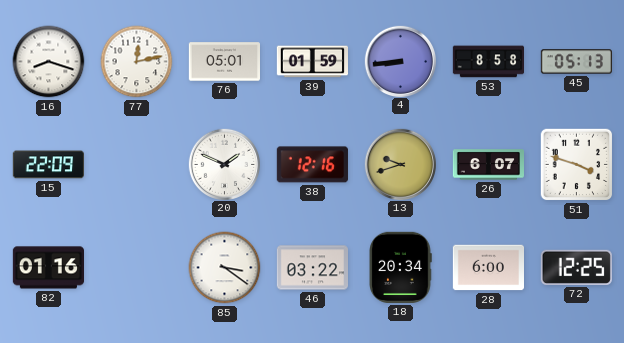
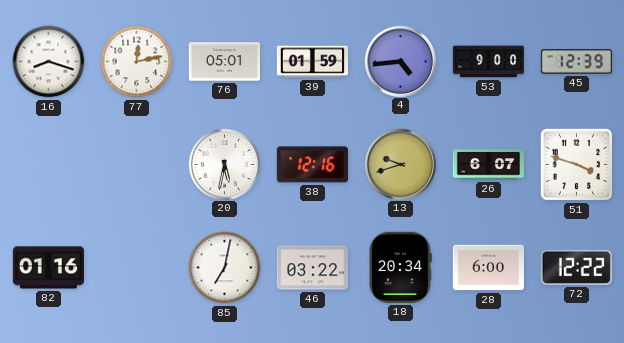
4: 8:44 -> 4:44 (400, 61)
53: 8:58 -> 9:00 (488, 62)
45: 05:13 -> 12:39 (576, 62)
15: 22:09 -> none (48, 165)
20: 1:49 -> 5:32 (224, 164)
85: 3:21 -> 7:02 (225, 268)
72: 12:25 -> 12:22 (576, 267)
